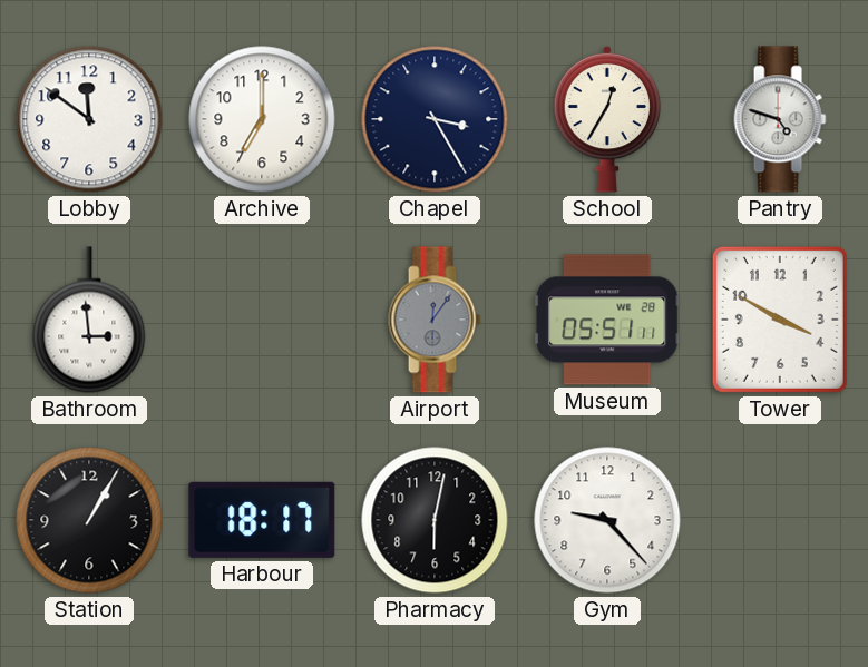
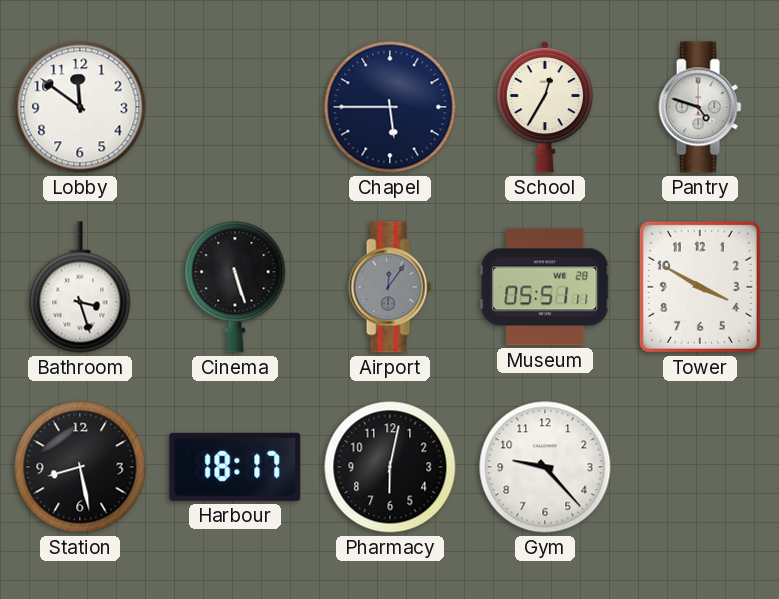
Archive: 7:00 -> none (262, 119)
Chapel: 3:25 -> 5:45 (390, 107)
Bathroom: 2:59 -> 3:27 (80, 287)
Cinema: none -> 5:27 (235, 287)
Station: 1:05 -> 8:28 (80, 467)
